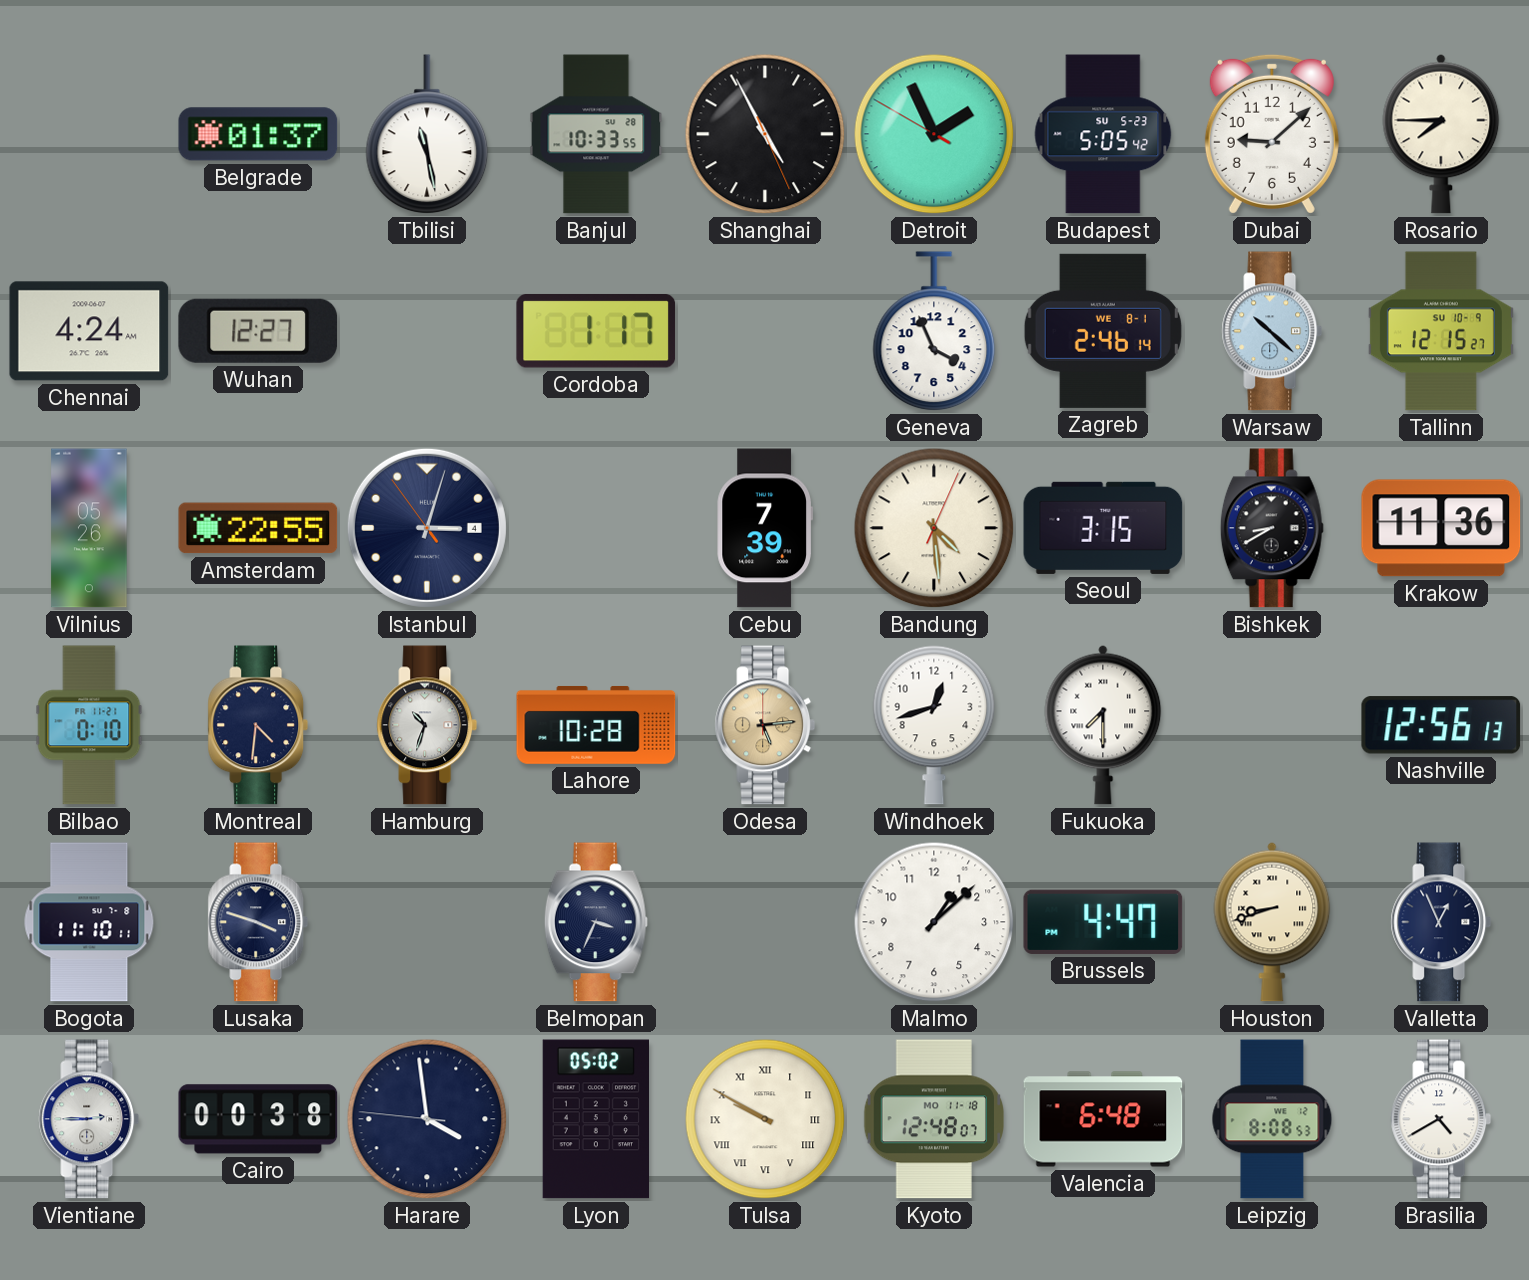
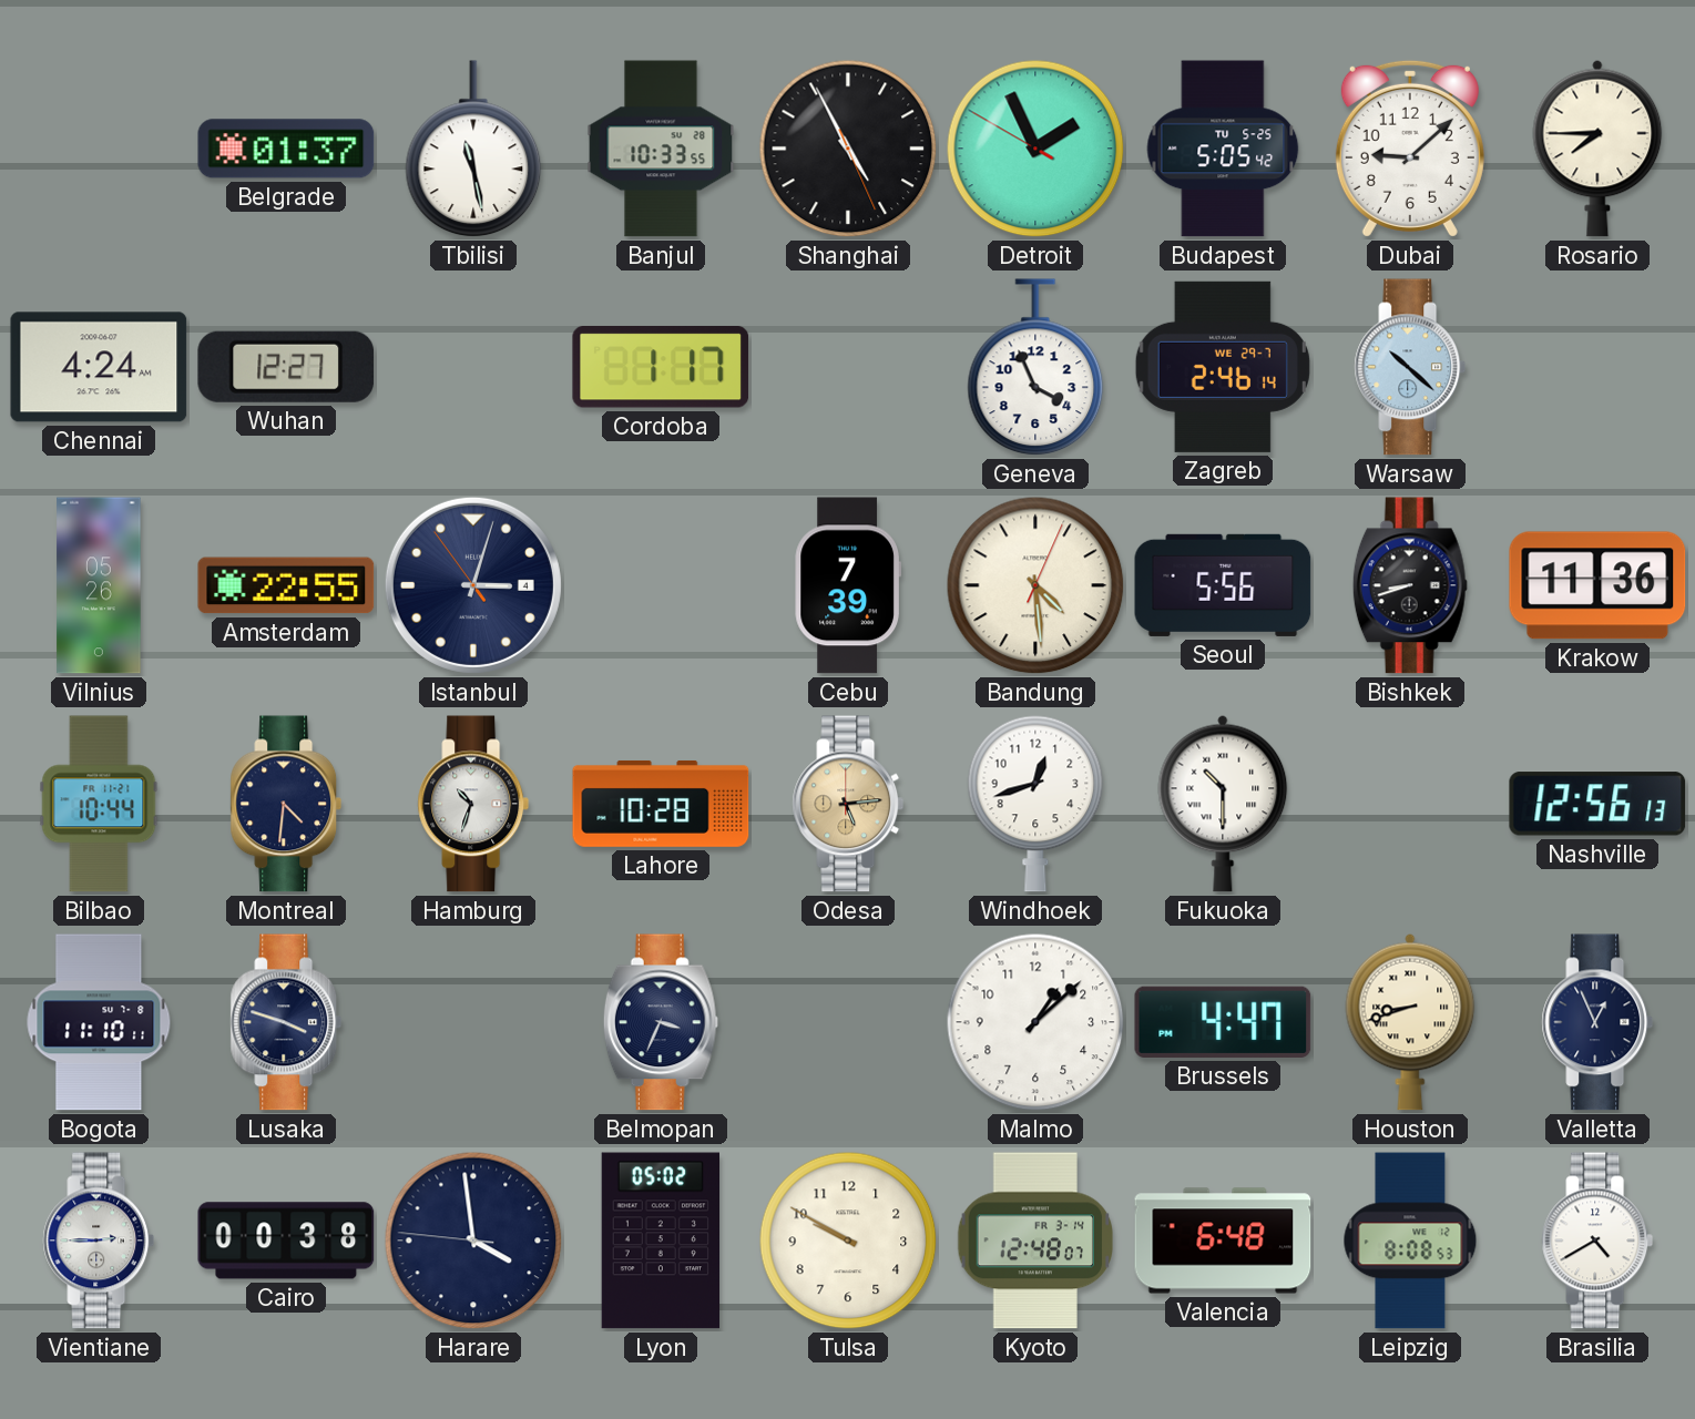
Budapest date: SU 5-23 -> TU 5-25 (1223, 149)
Zagreb date: WE 8-1 -> WE 29-7 (1223, 367)
Tallinn: 12:15 -> none (1441, 331)
Seoul: 3:15 -> 5:56 (1223, 585)
Bishkek: 8:40 -> 8:42 (1410, 585)
Bilbao: 0:10 -> 10:44 (99, 804)
Fukuoka: 7:30 -> 10:30 (1223, 804)
Tulsa numerals: Roman -> Arabic (848, 1241)
Kyoto date: MO 11-18 -> FR 3-14 (1034, 1241)
